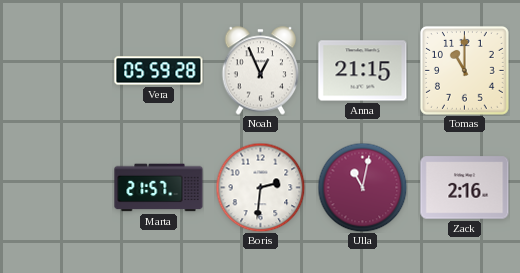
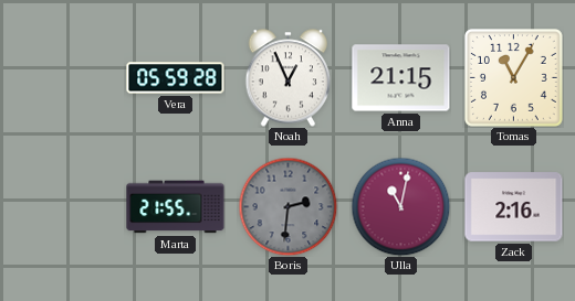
Tomas: 11:00 -> 11:05 (513, 77)
Marta: 21:57 -> 21:55 (176, 207)
Boris dial: white -> grey (287, 206)
